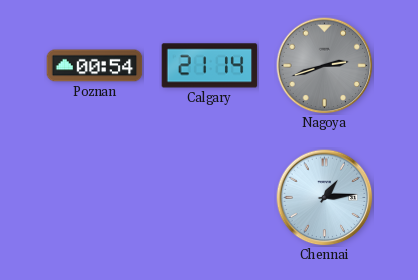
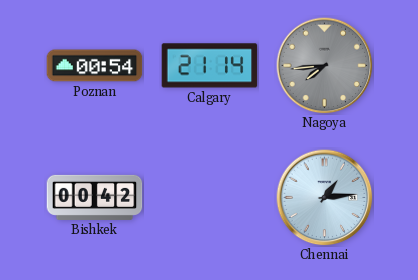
Nagoya: 2:42 -> 7:44 (325, 66)
Bishkek: none -> 00:42 (95, 197)
